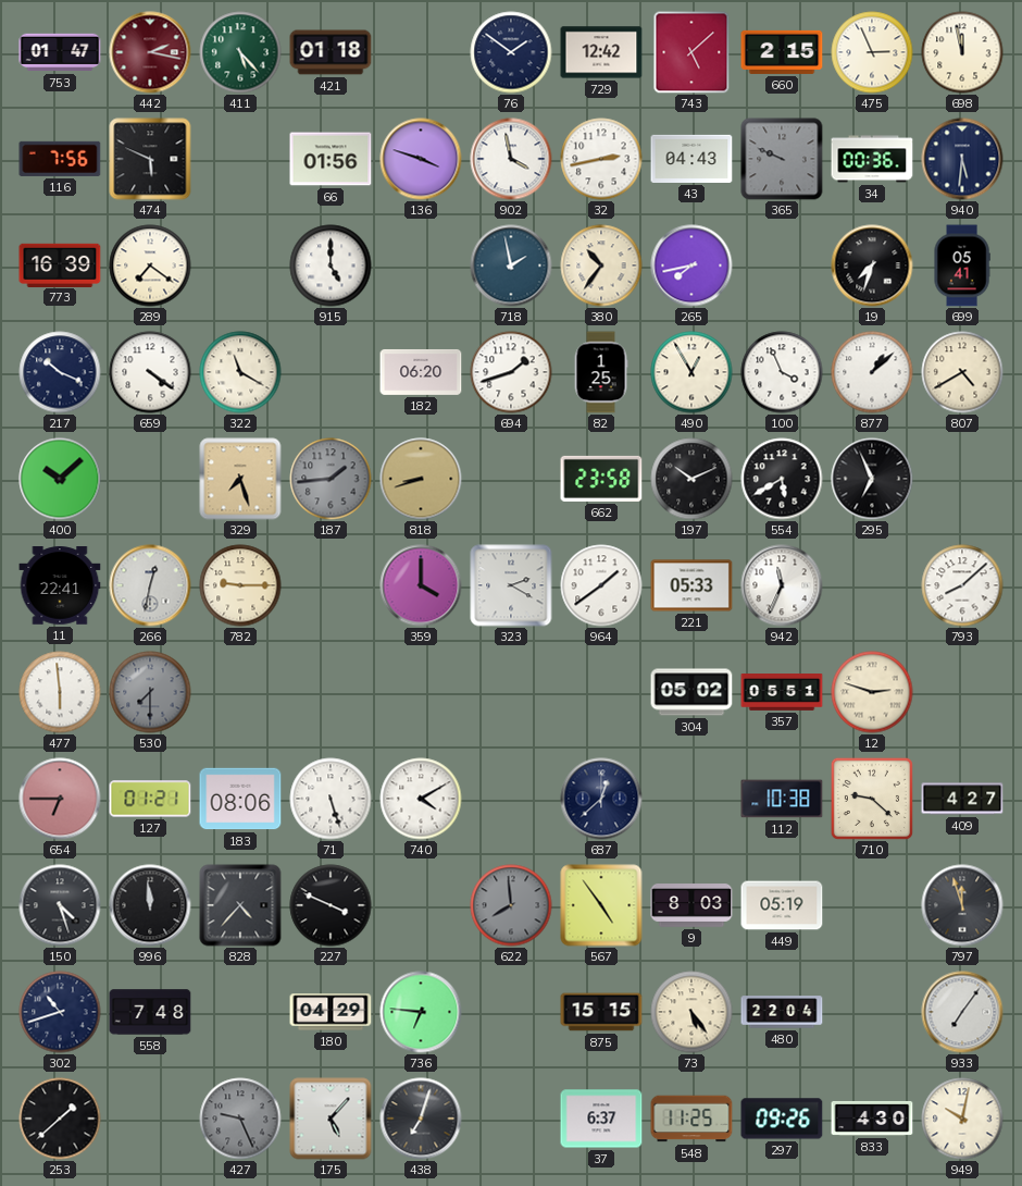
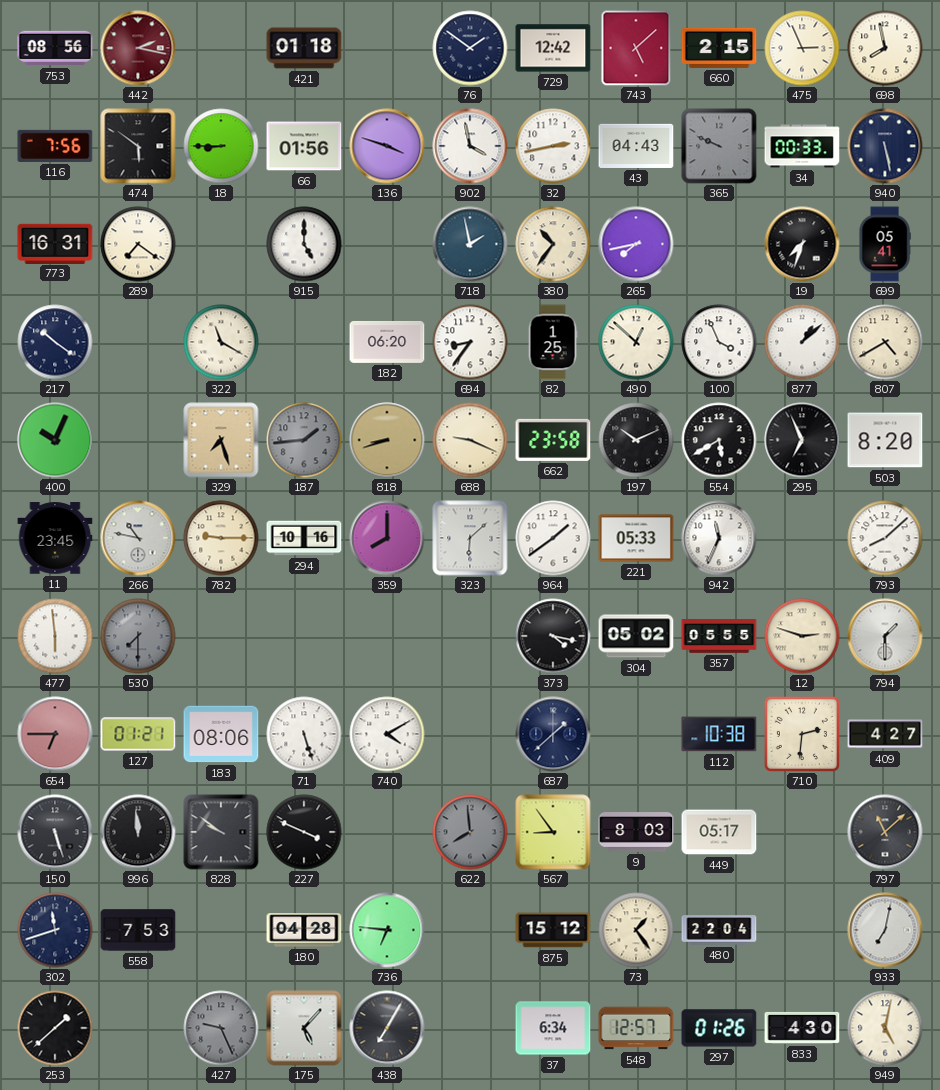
753: 01:47 -> 08:56 (55, 48)
411: 5:23 -> none (240, 52)
698: 11:58 -> 7:58 (885, 48)
474: 5:49 -> 5:51 (138, 146)
18: none -> 8:45 (221, 146)
34: 00:36 -> 00:33 (802, 146)
940: 5:31 -> 5:28 (885, 146)
773: 16:39 -> 16:31 (55, 243)
217: 10:19 -> 10:21 (55, 342)
659: 4:21 -> none (150, 372)
694: 1:42 -> 8:36 (470, 342)
490: 12:55 -> 12:52 (636, 342)
400: 10:08 -> 10:04 (55, 440)
688: none -> 9:19 (470, 440)
503: none -> 8:20 (885, 440)
11: 22:41 -> 23:45 (55, 538)
266: 12:32 -> 10:47 (138, 538)
294: none -> 10:16 (304, 538)
359: 4:00 -> 8:00 (387, 538)
323: 2:20 -> 6:08 (470, 538)
373: none -> 4:17 (553, 636)
357: 05:51 -> 05:55 (719, 637)
794: none -> 1:30 (885, 636)
687: 12:38 -> 1:38 (553, 734)
710: 9:22 -> 2:31 (802, 734)
150: 4:27 -> 5:27 (55, 832)
828: 4:37 -> 9:51 (221, 832)
567: 4:54 -> 8:54 (553, 832)
449: 05:19 -> 05:17 (719, 832)
797: 11:57 -> 11:08 (885, 832)
302: 10:42 -> 11:42 (55, 930)
558: 7:48 -> 7:53 (138, 930)
180: 04:29 -> 04:28 (304, 930)
875: 15:15 -> 15:12 (553, 930)
73: 5:24 -> 1:24 (636, 930)
933: 7:06 -> 7:02 (885, 930)
438: 7:03 -> 7:05 (387, 1028)
37: 6:37 -> 6:34 (553, 1028)
548: 11:25 -> 12:57 (636, 1028)
297: 09:26 -> 01:26 (719, 1028)
949: 10:02 -> 5:02 (885, 1028)
